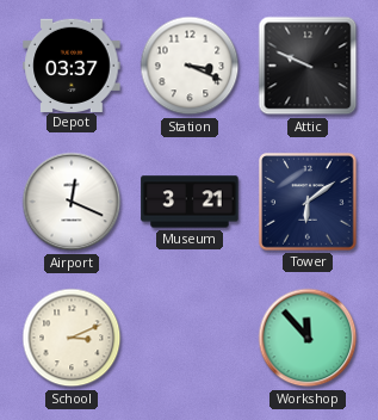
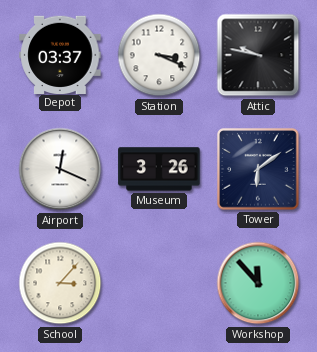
Attic: 9:49 -> 9:47 (258, 55)
Museum: 3:21 -> 3:26 (159, 169)
School: 3:11 -> 3:07 (60, 283)
